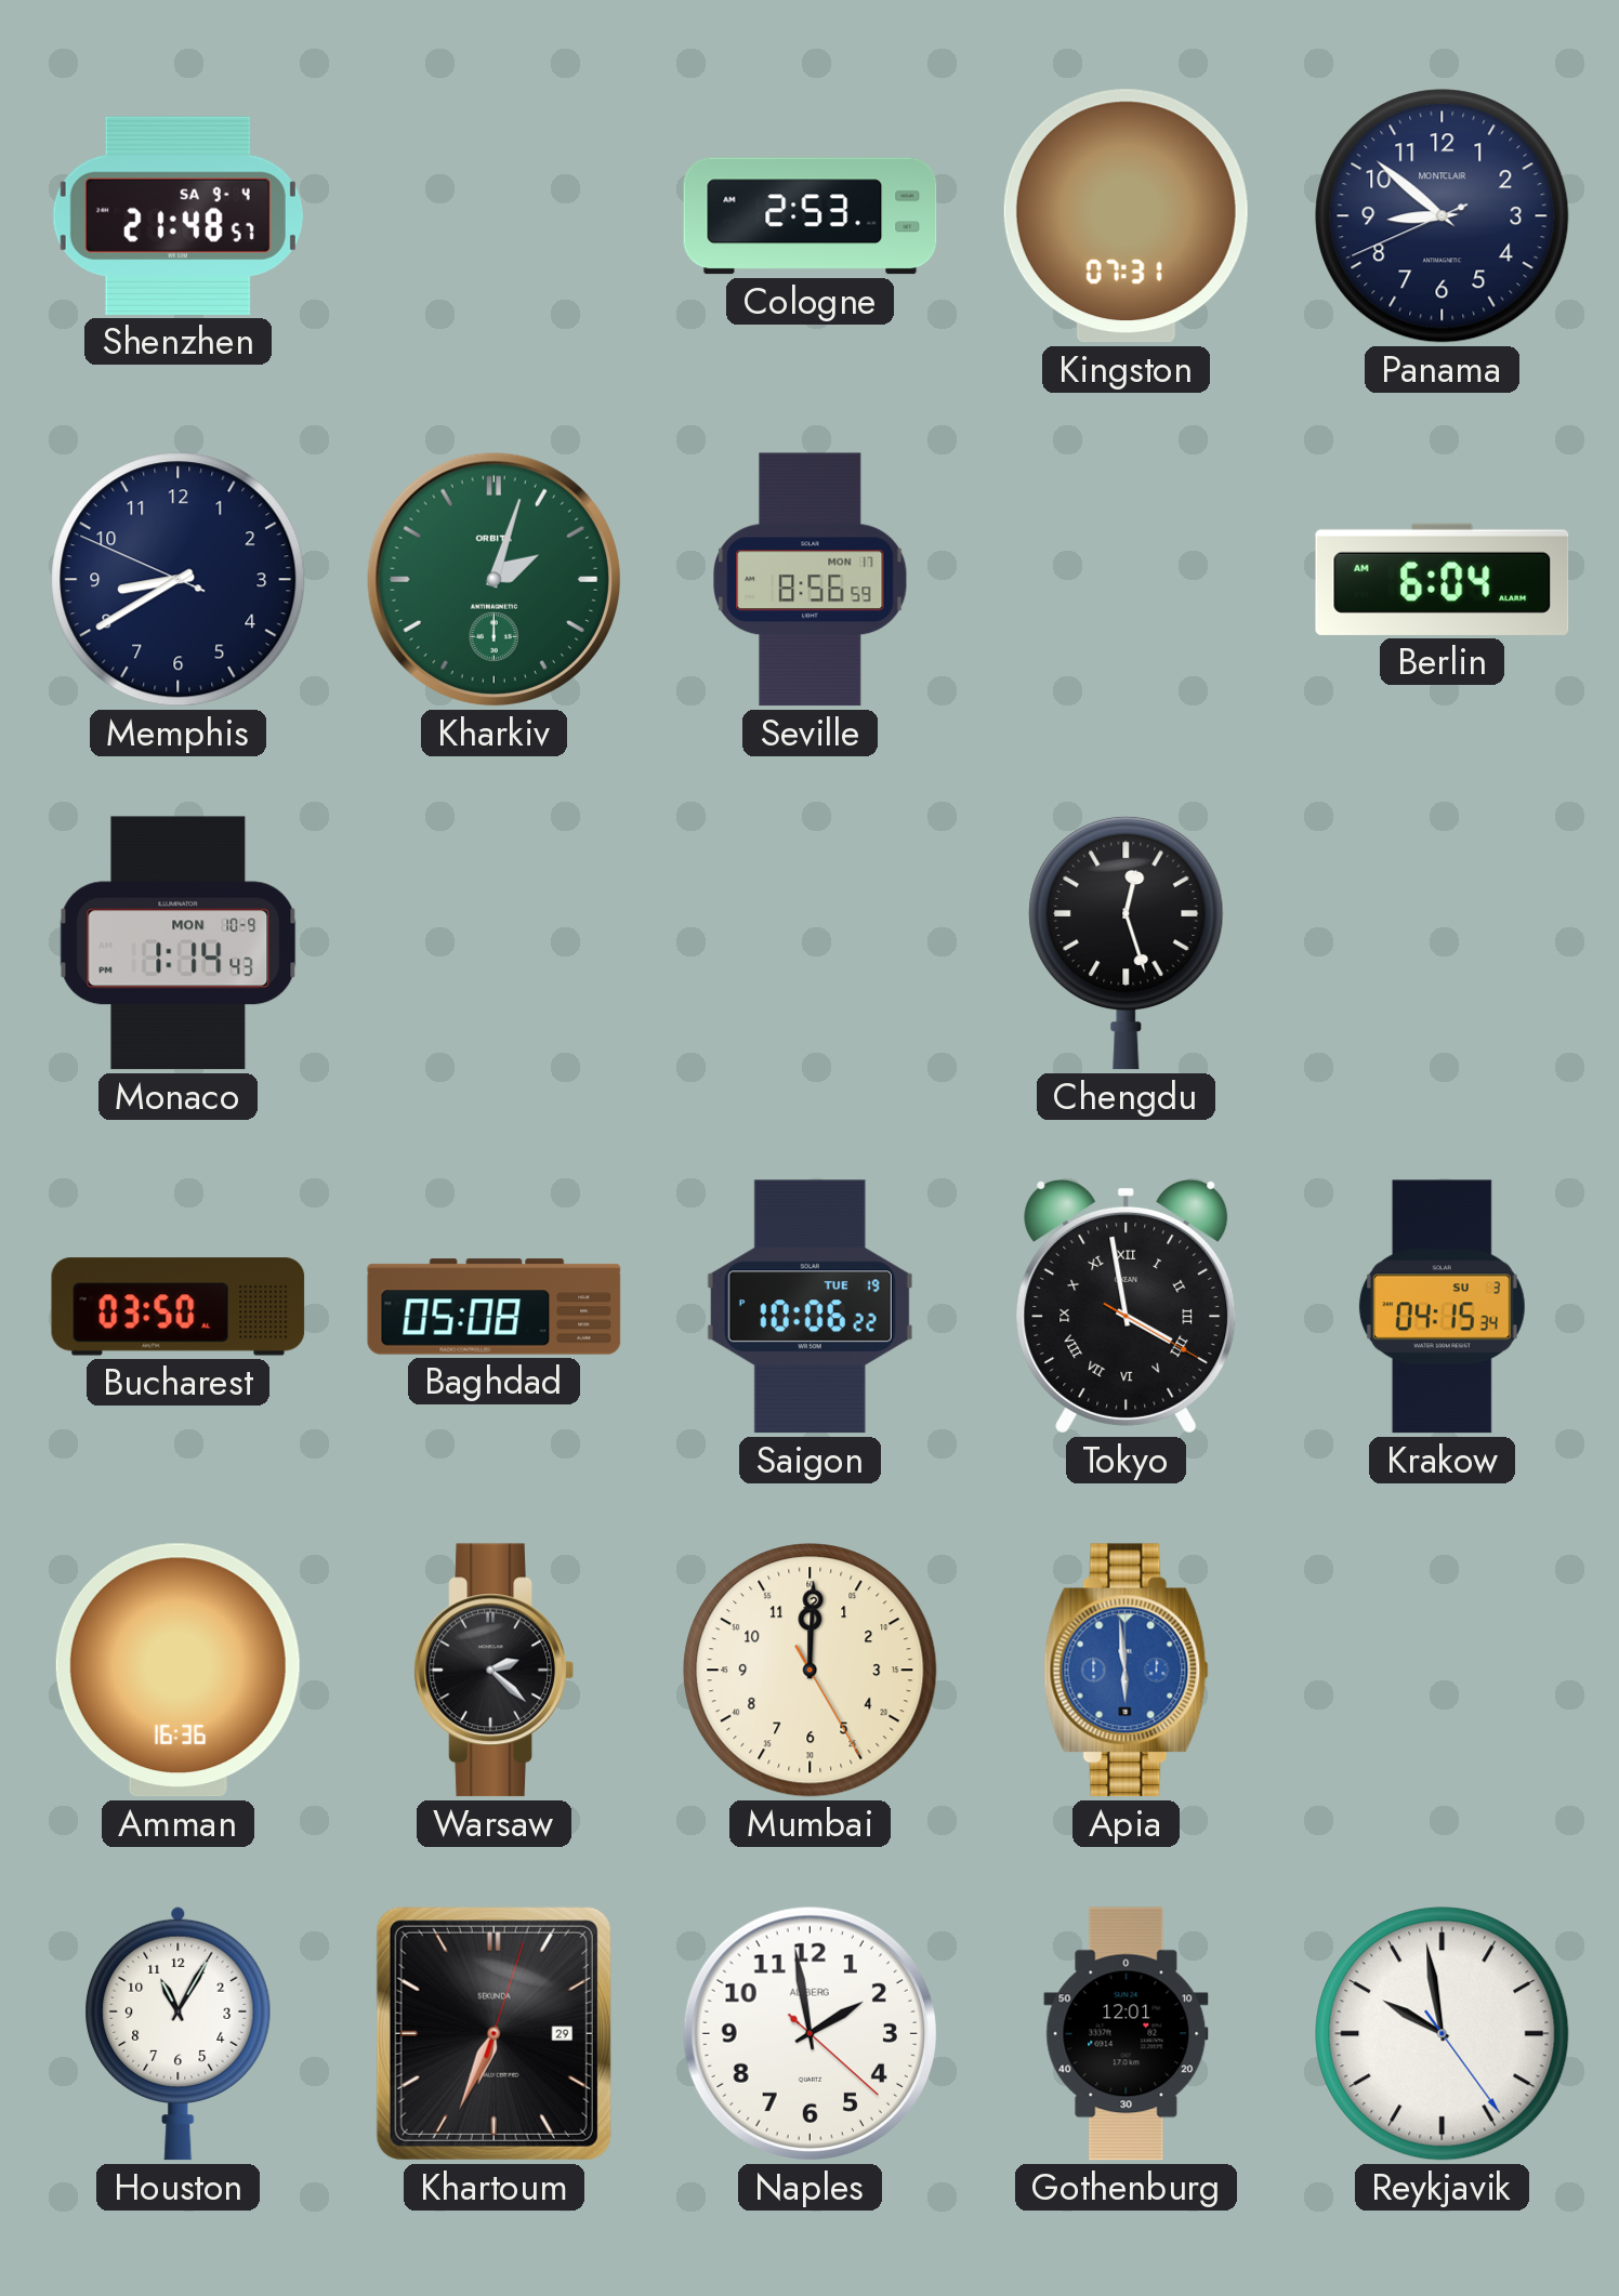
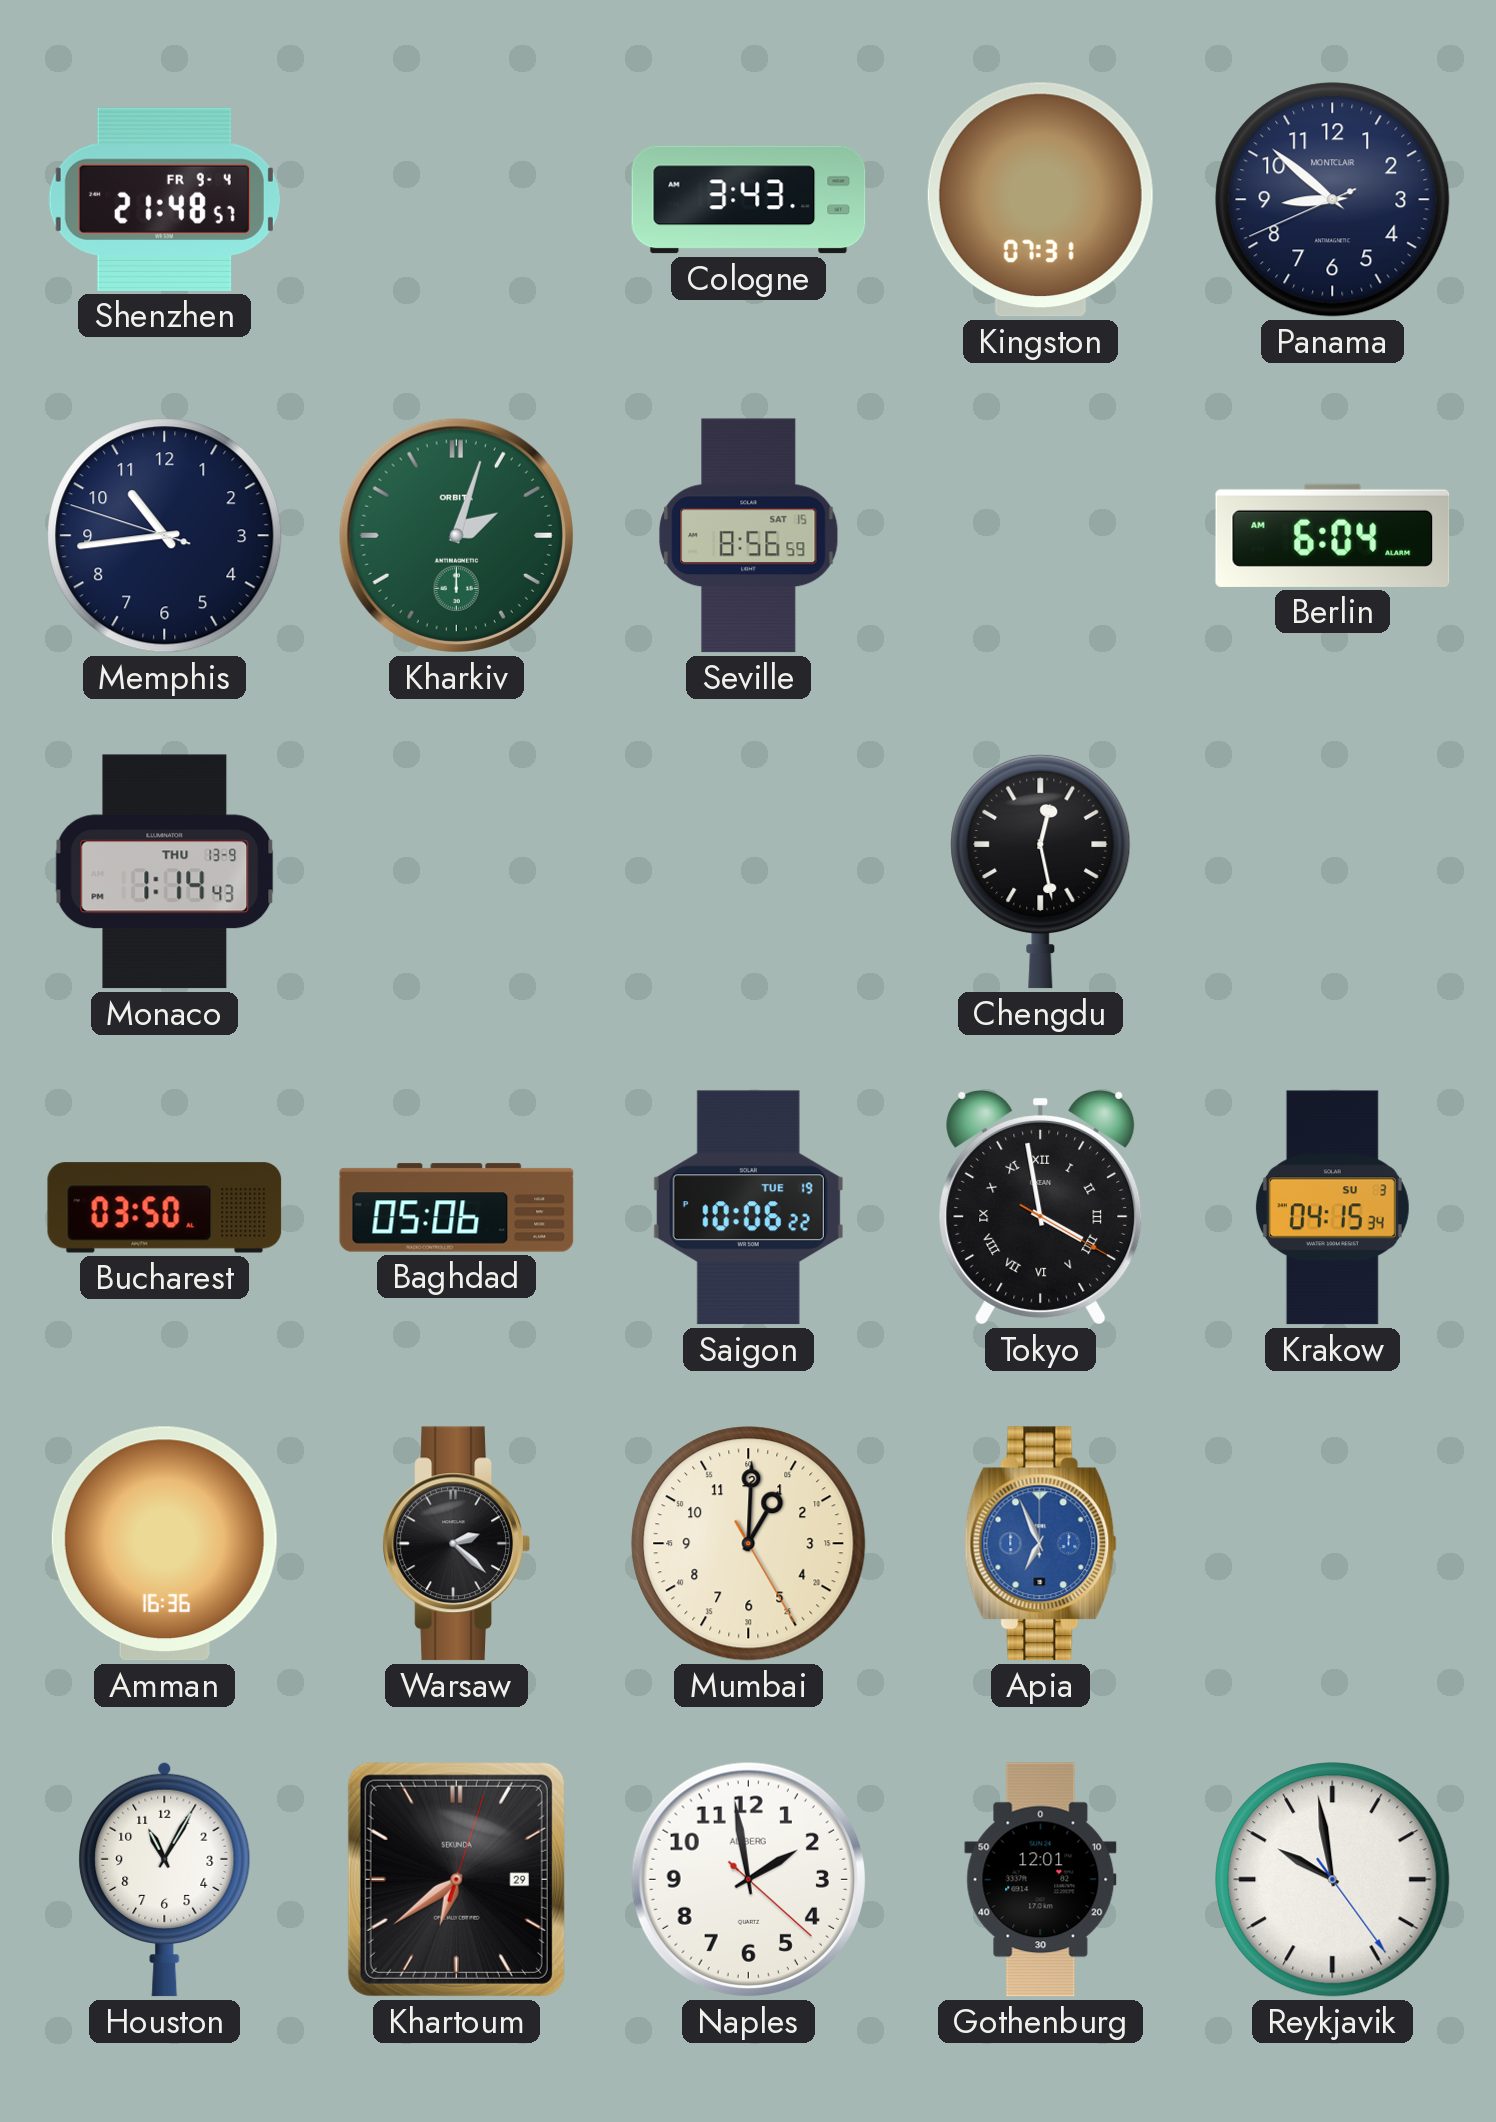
Shenzhen date: SA 9-4 -> FR 9-4 (164, 199)
Cologne: 2:53 -> 3:43 (749, 200)
Memphis: 8:39 -> 10:43 (165, 536)
Seville date: MON 17 -> SAT 15 (749, 536)
Monaco date: MON 10-9 -> THU 13-9 (165, 872)
Chengdu: 12:27 -> 12:28 (1041, 871)
Baghdad: 05:08 -> 05:06 (457, 1208)
Mumbai: 12:00 -> 1:00 (749, 1544)
Apia: 5:59 -> 6:56 (1041, 1544)
Khartoum: 6:34 -> 6:39 (456, 1879)
